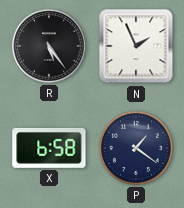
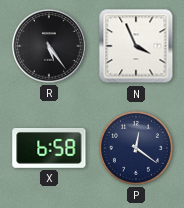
N: 1:56 -> 3:56 (136, 46)
P: 1:21 -> 12:21 (136, 148)
